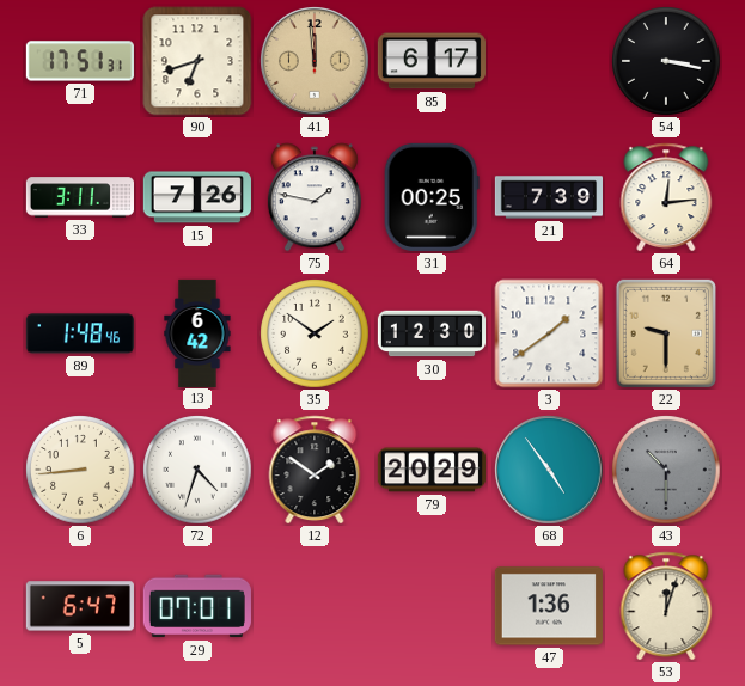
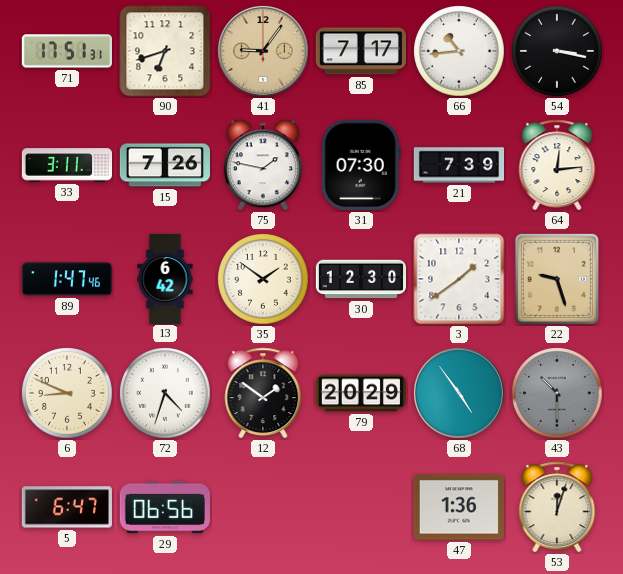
41: 11:59 -> 9:06 (264, 52)
85: 6:17 -> 7:17 (361, 51)
66: none -> 10:44 (459, 51)
31: 00:25 -> 07:30 (361, 165)
89: 1:48 -> 1:47 (67, 279)
22: 9:30 -> 9:27 (557, 279)
6: 8:44 -> 8:49 (67, 393)
29: 07:01 -> 06:56 (165, 507)
